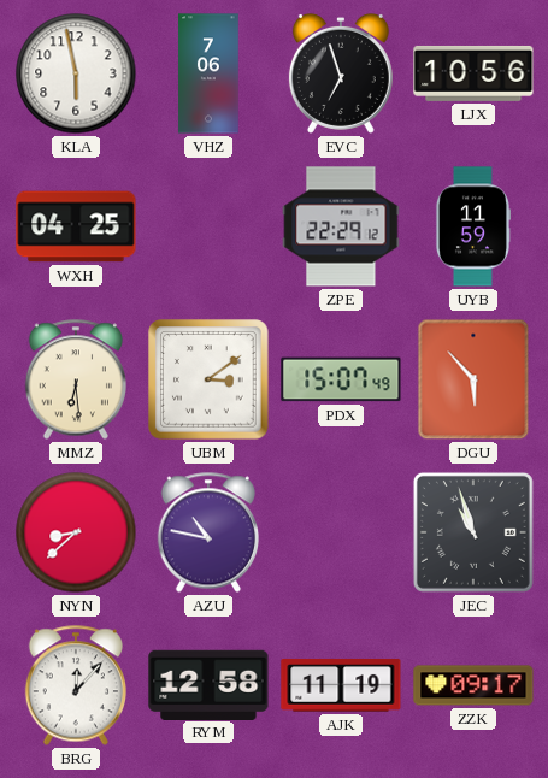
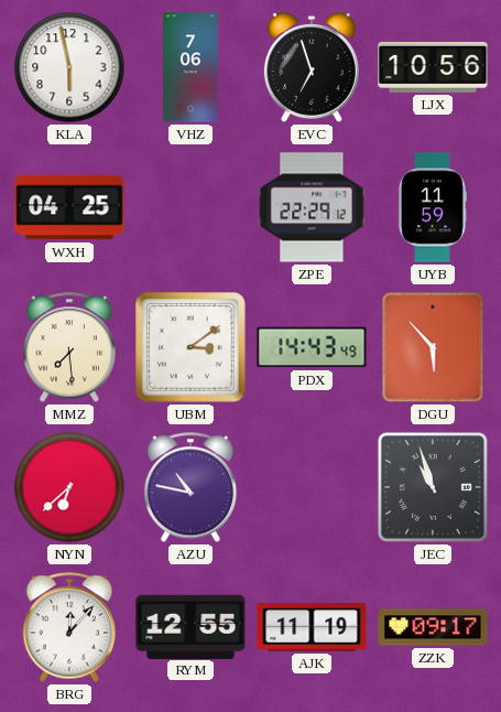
MMZ: 6:29 -> 7:29 (68, 347)
PDX: 15:07 -> 14:43 (312, 347)
NYN: 8:38 -> 6:38 (69, 487)
RYM: 12:58 -> 12:55 (190, 626)
